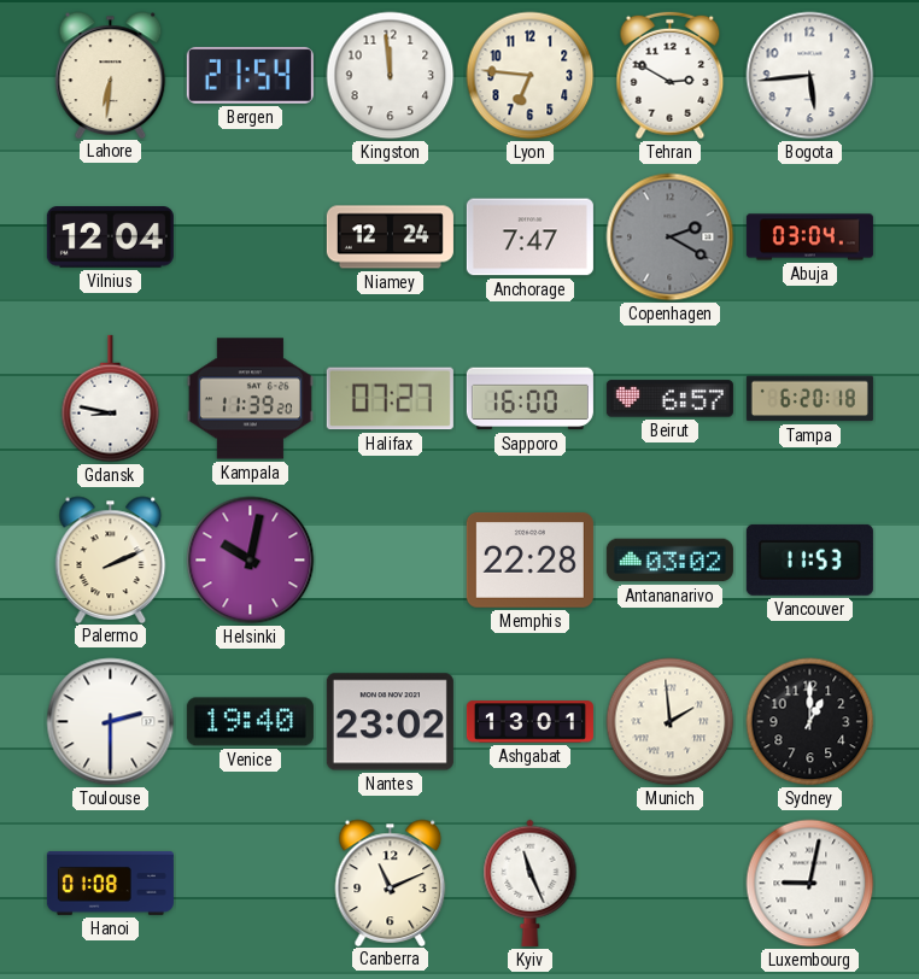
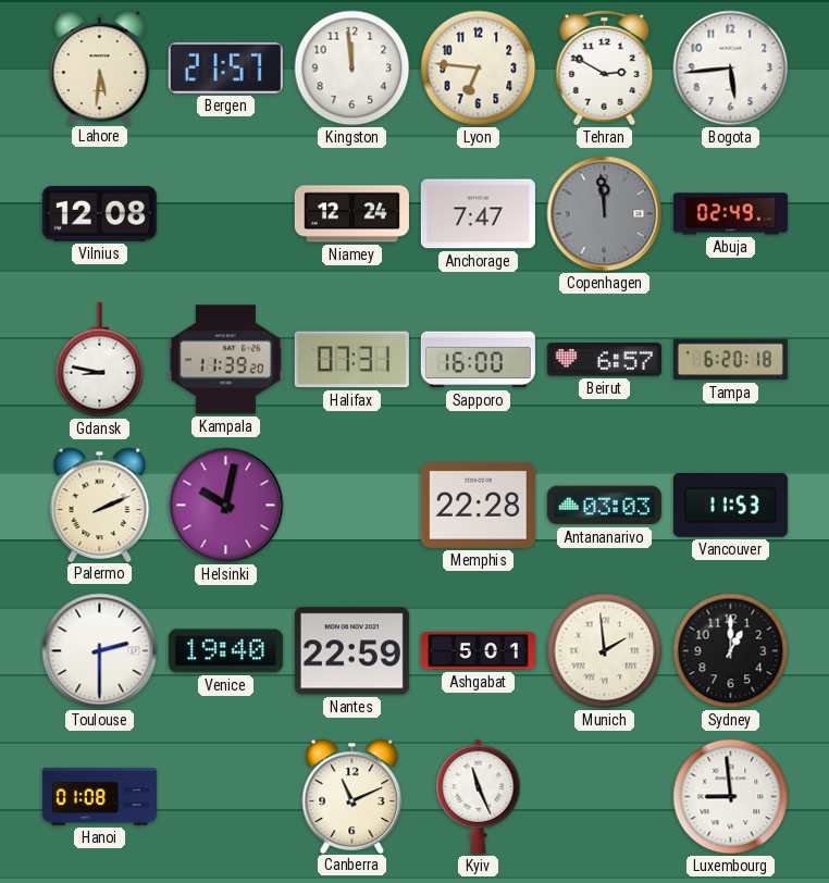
Lahore: 6:31 -> 5:31 (100, 67)
Bergen: 21:54 -> 21:57 (225, 67)
Vilnius: 12:04 -> 12:08 (99, 214)
Copenhagen: 2:20 -> 11:59 (605, 214)
Abuja: 03:04 -> 02:49 (730, 214)
Halifax: 07:27 -> 07:31 (351, 360)
Antananarivo: 03:02 -> 03:03 (604, 506)
Nantes: 23:02 -> 22:59 (351, 651)
Ashgabat: 13:01 -> 5:01 (478, 651)
Luxembourg: 9:02 -> 8:59 (731, 797)
